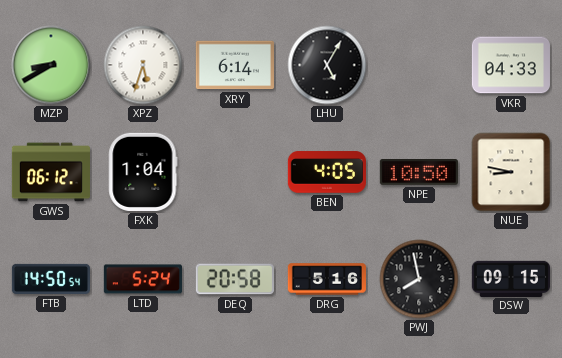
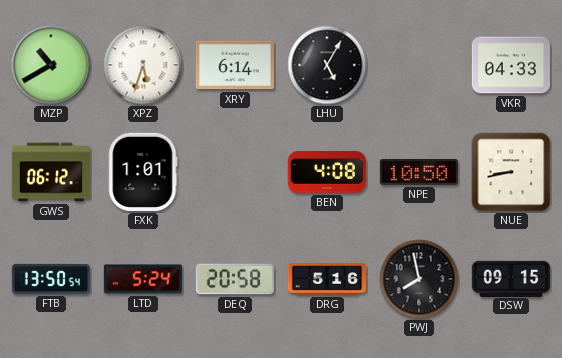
MZP: 8:40 -> 10:40 (51, 65)
FXK: 1:04 -> 1:01 (143, 172)
BEN: 4:05 -> 4:08 (327, 172)
NUE: 8:47 -> 8:43 (511, 172)
FTB: 14:50 -> 13:50 (51, 279)
